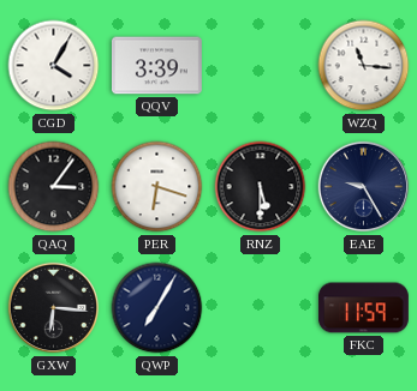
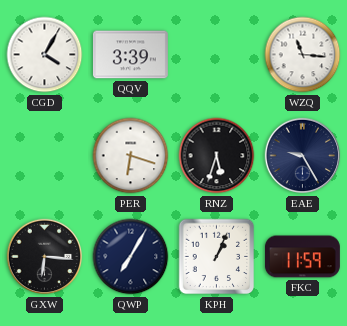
QAQ: 3:06 -> none (54, 187)
RNZ: 5:30 -> 5:33 (217, 156)
KPH: none -> 1:04 (217, 257)
